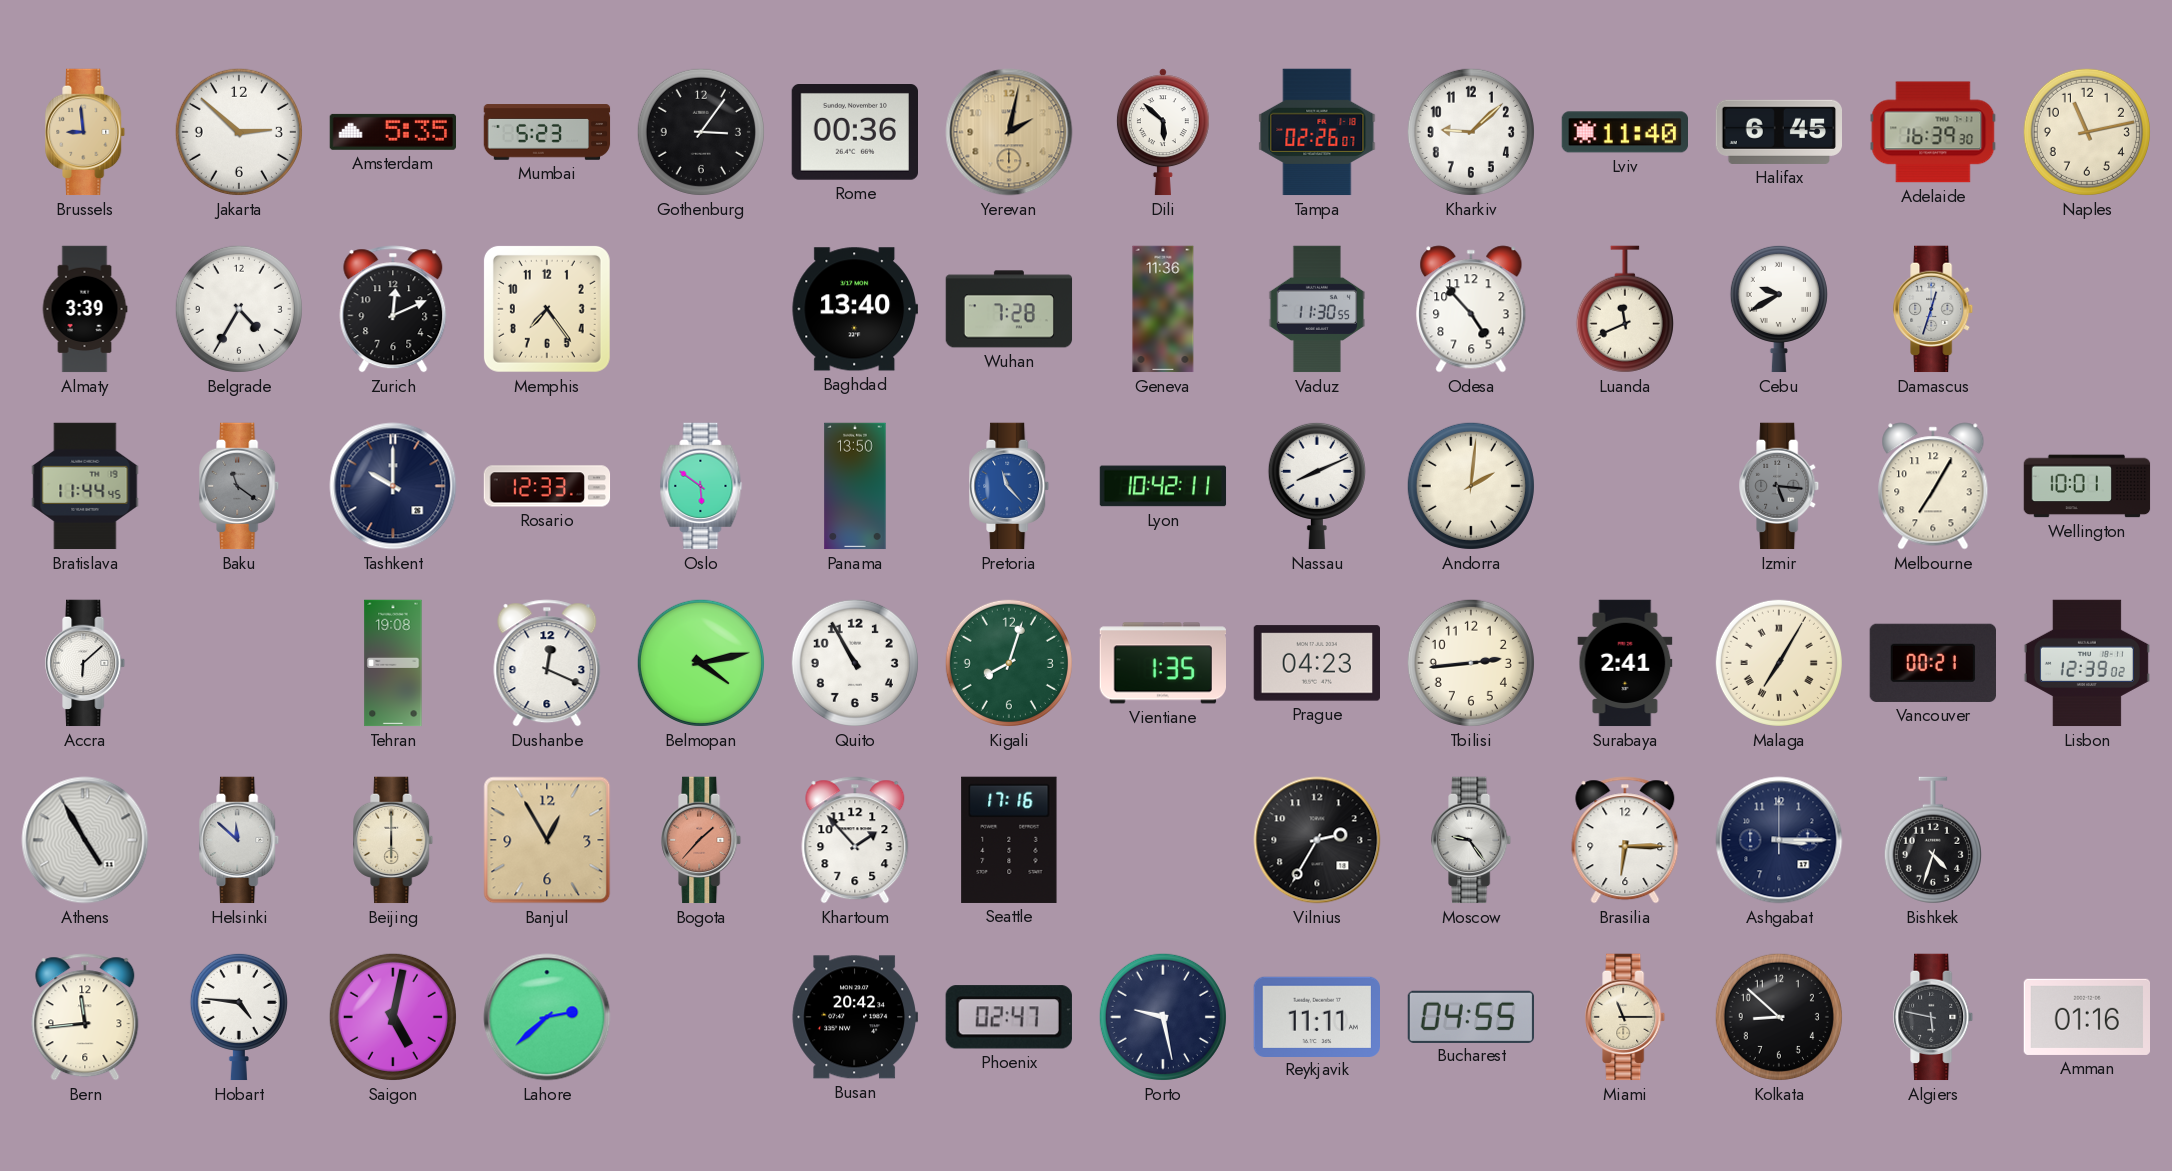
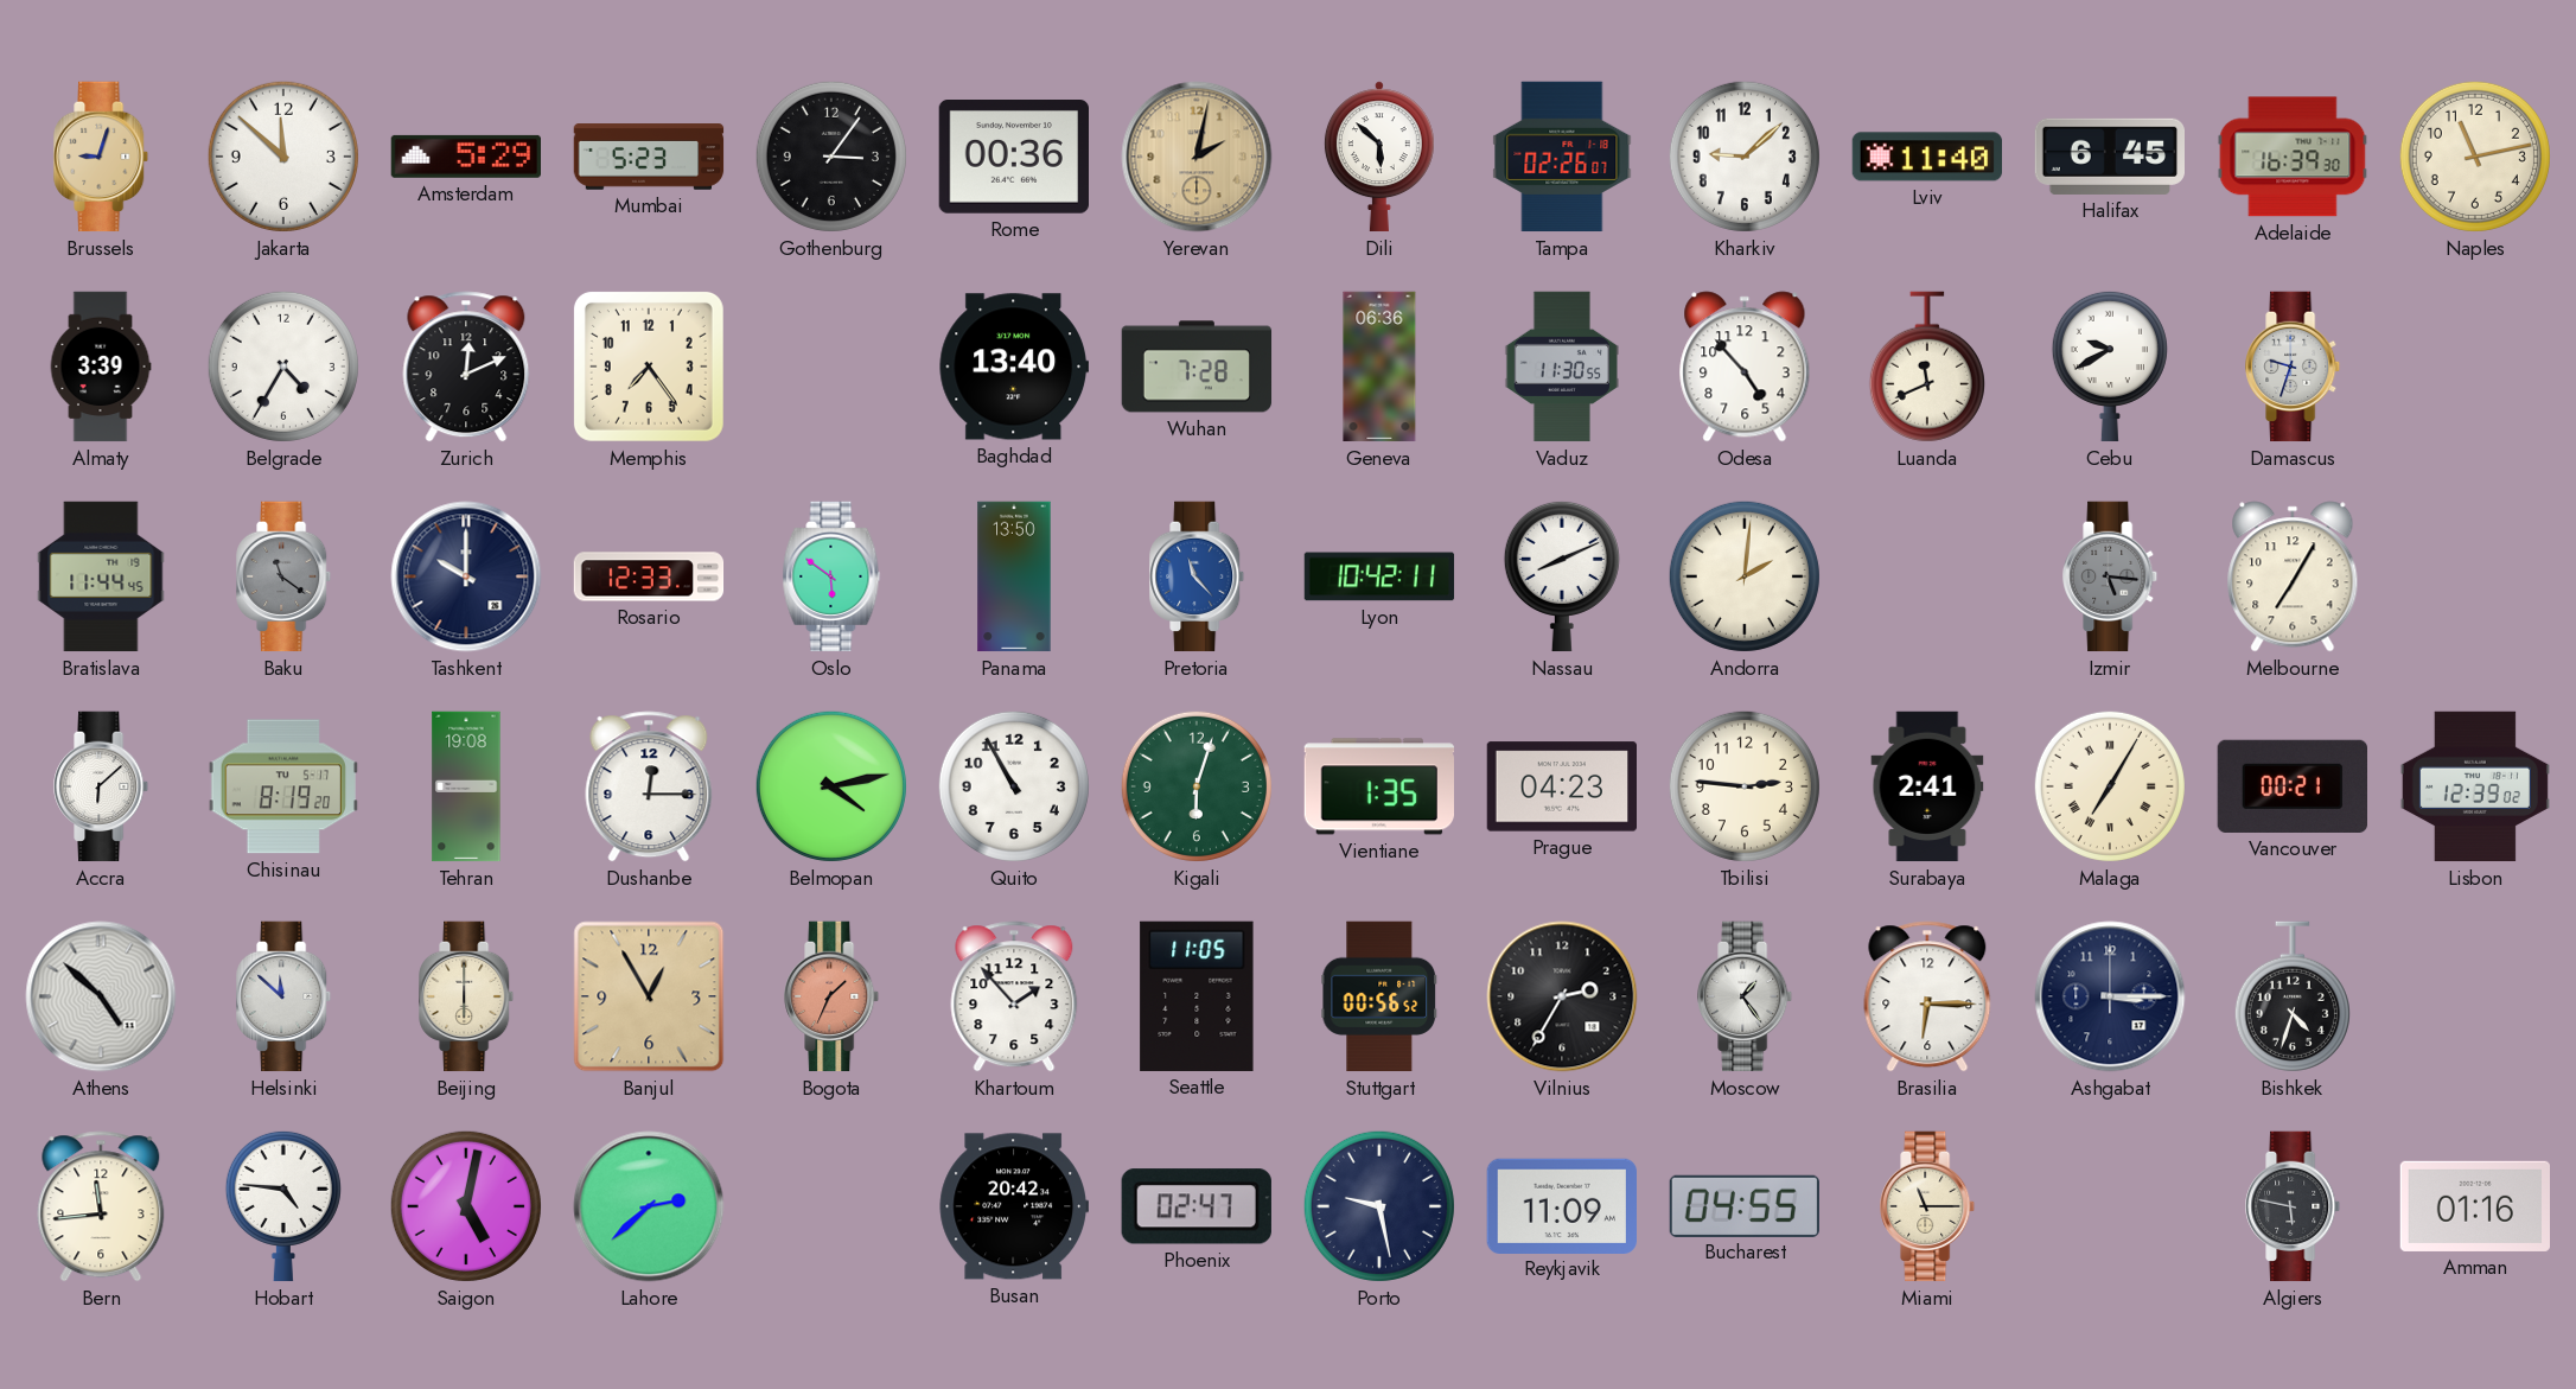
Brussels: 8:59 -> 9:03 (102, 157)
Jakarta: 2:52 -> 11:52 (283, 157)
Amsterdam: 5:35 -> 5:29 (465, 157)
Geneva: 11:36 -> 06:36 (1379, 367)
Damascus: 12:33 -> 9:33 (2294, 367)
Wellington: 10:01 -> none (2087, 486)
Chisinau: none -> 8:19 (282, 786)
Dushanbe: 12:19 -> 12:15 (649, 786)
Kigali: 8:03 -> 6:03 (1197, 786)
Tbilisi: 2:44 -> 2:46 (1745, 786)
Athens: 4:55 -> 4:52 (101, 996)
Bogota: 1:37 -> 1:34 (833, 996)
Seattle: 17:16 -> 11:05 (1197, 996)
Stuttgart: none -> 00:56 (1379, 996)
Moscow: 9:24 -> 1:24 (1746, 996)
Reykjavik: 11:11 -> 11:09 (1561, 1205)
Kolkata: 8:52 -> none (1779, 1017)
